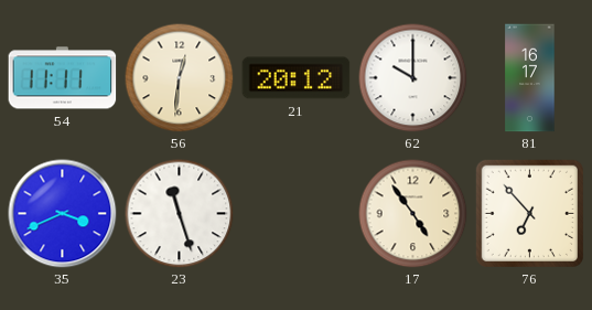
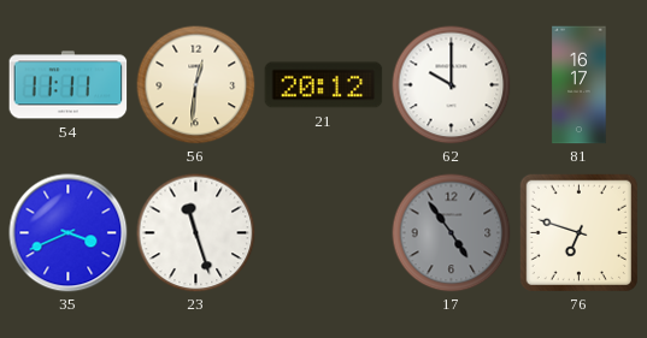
17 dial: cream -> grey (452, 233)
76: 6:53 -> 6:48 (578, 232)
